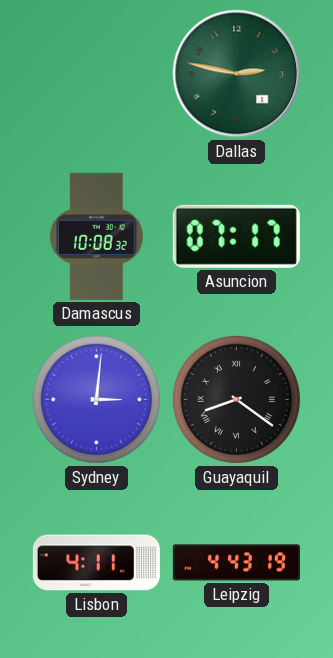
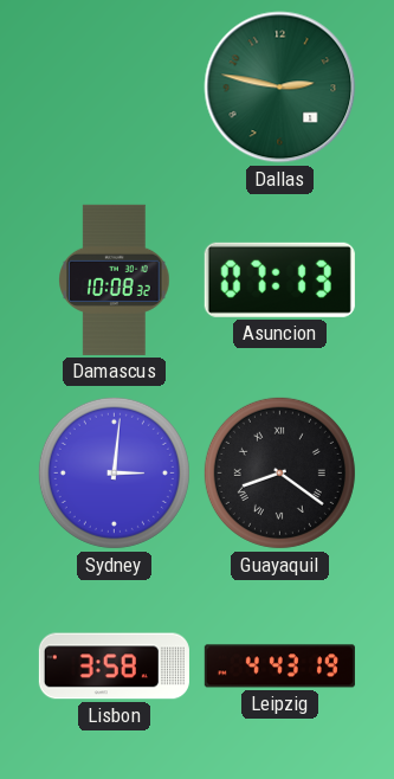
Asuncion: 07:17 -> 07:13 (279, 279)
Lisbon: 4:11 -> 3:58 (114, 667)
